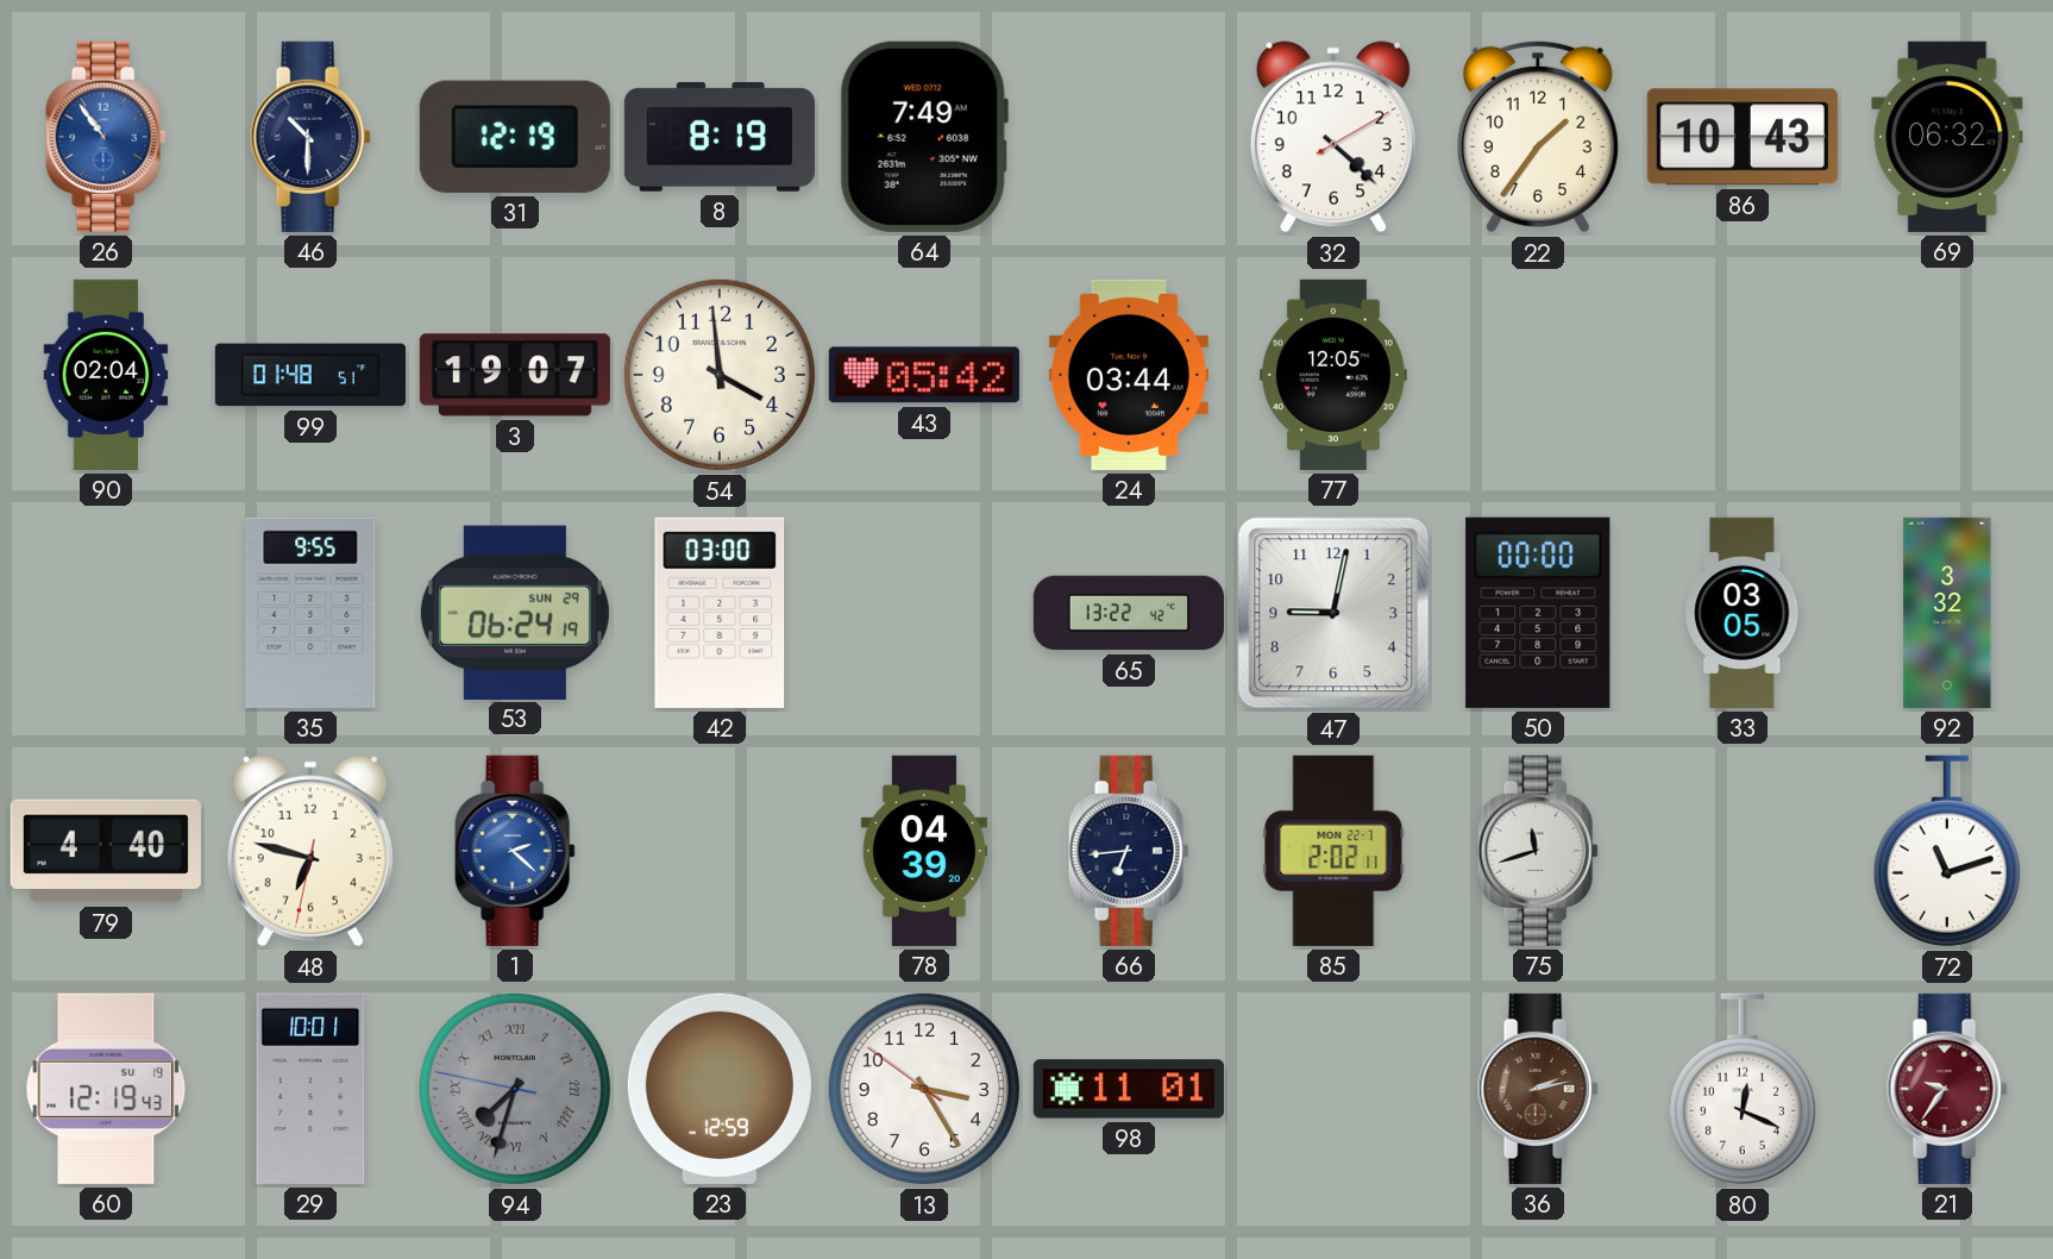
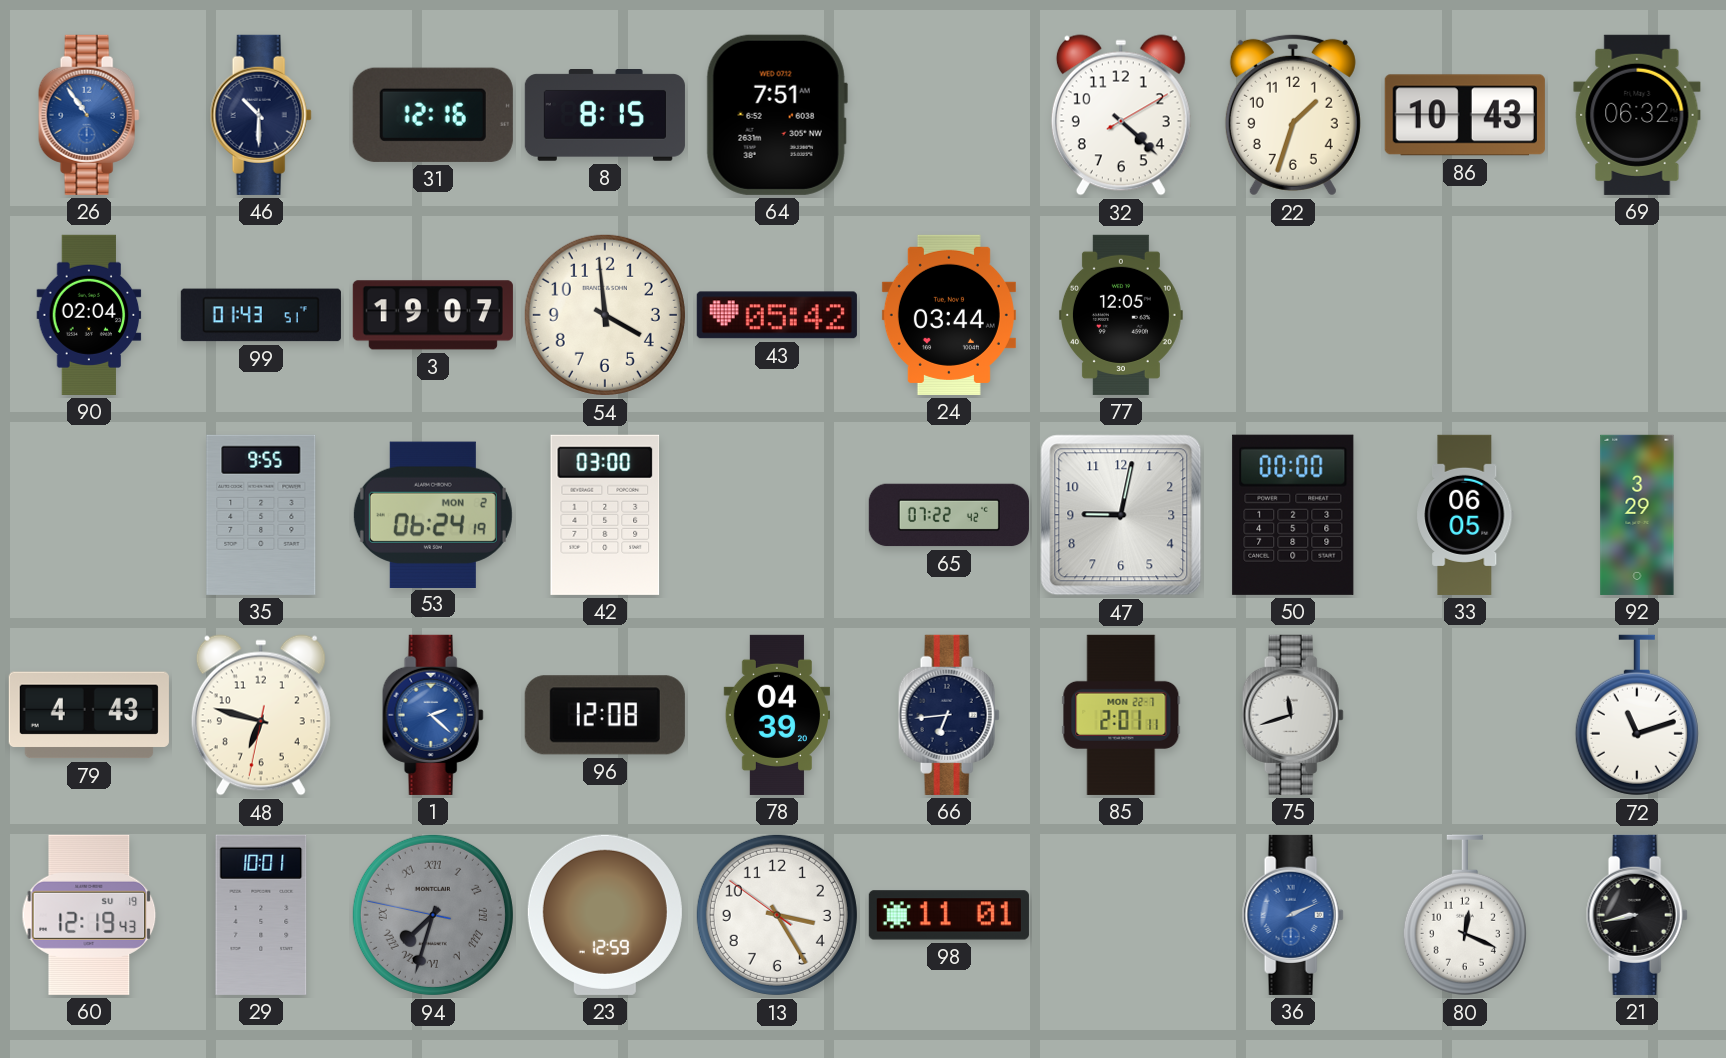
31: 12:19 -> 12:16 (433, 115)
8: 8:19 -> 8:15 (605, 116)
64: 7:49 -> 7:51 (777, 115)
22: 1:36 -> 1:33 (1293, 115)
99: 01:48 -> 01:43 (261, 315)
53 date: SUN 29 -> MON 2 (433, 514)
65: 13:22 -> 07:22 (949, 515)
33: 03:05 -> 06:05 (1465, 515)
92: 3:32 -> 3:29 (1637, 515)
79: 4:40 -> 4:43 (89, 715)
96: none -> 12:08 (605, 715)
85: 2:02 -> 2:01 (1121, 715)
36: 2:13 -> 2:11 (1293, 915)
36 dial: brown -> blue (1293, 915)
21: 9:36 -> 8:43 (1637, 915)
21 dial: burgundy -> black (1637, 915)
